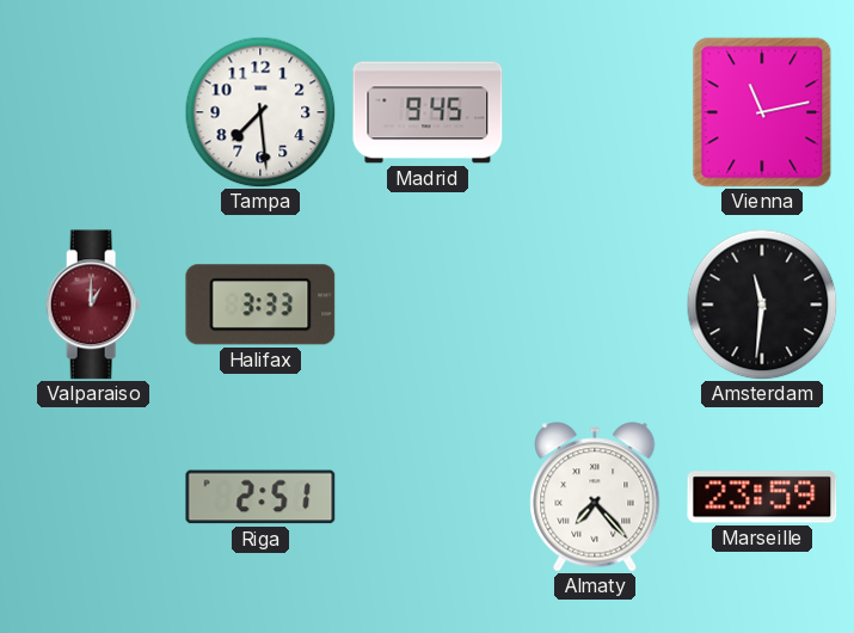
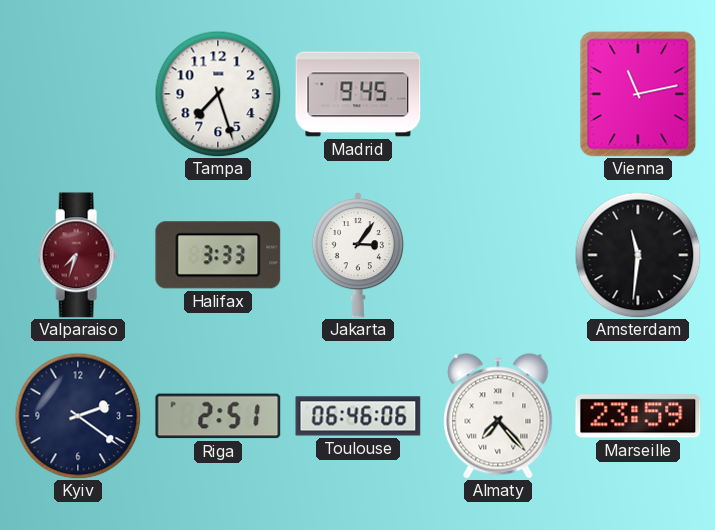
Tampa: 7:29 -> 7:27 (218, 94)
Valparaiso: 1:00 -> 7:33 (78, 255)
Jakarta: none -> 3:06 (358, 255)
Kyiv: none -> 2:21 (78, 416)
Toulouse: none -> 06:46 (358, 416)
